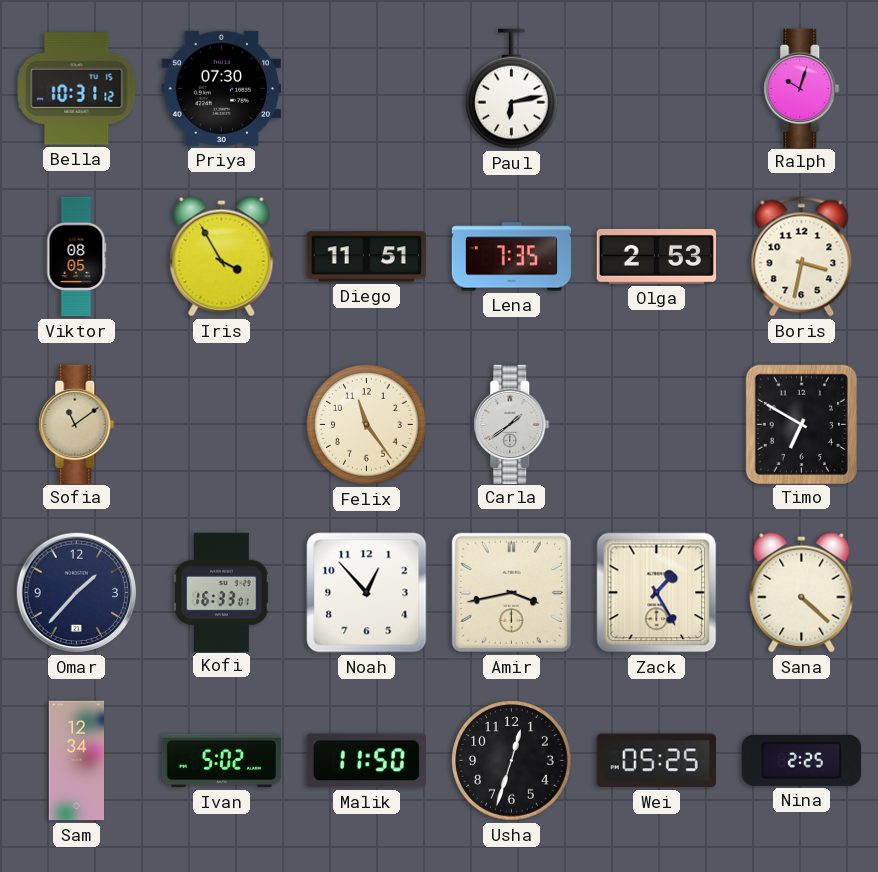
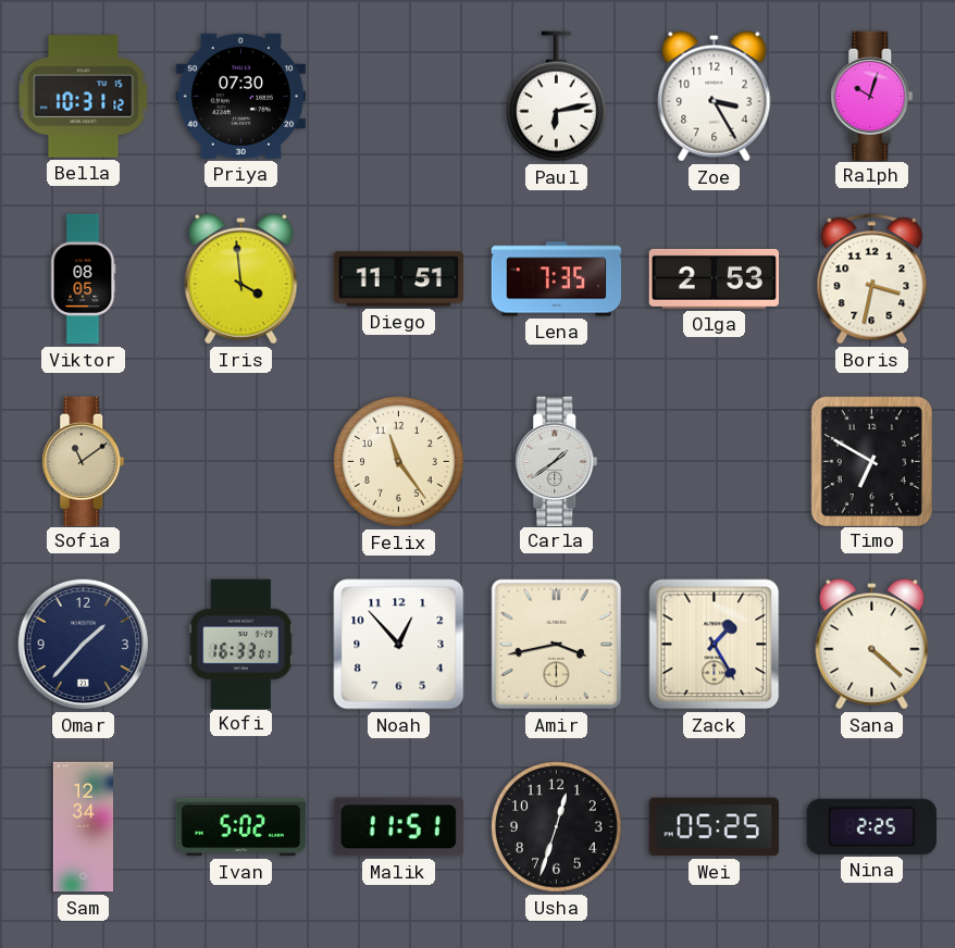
Zoe: none -> 3:25 (715, 97)
Iris: 3:55 -> 3:59 (241, 279)
Malik: 11:50 -> 11:51 (398, 827)
